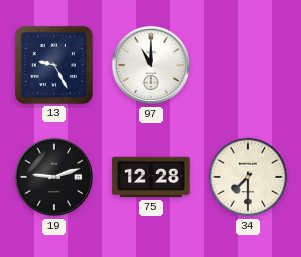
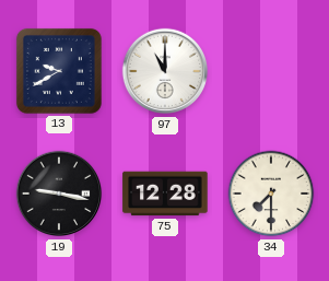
13: 9:25 -> 9:40 (59, 71)
19: 9:12 -> 9:17 (59, 194)
